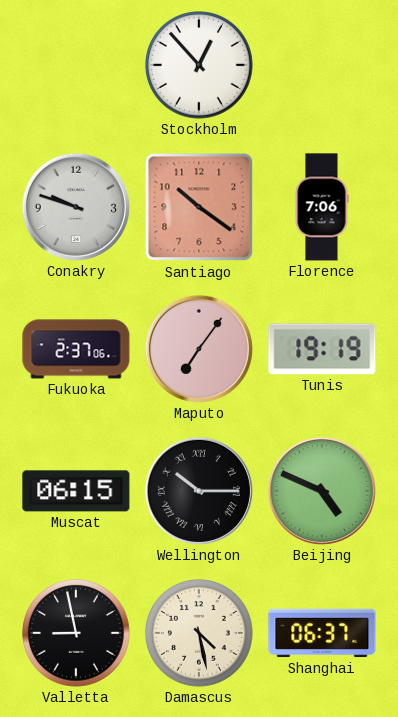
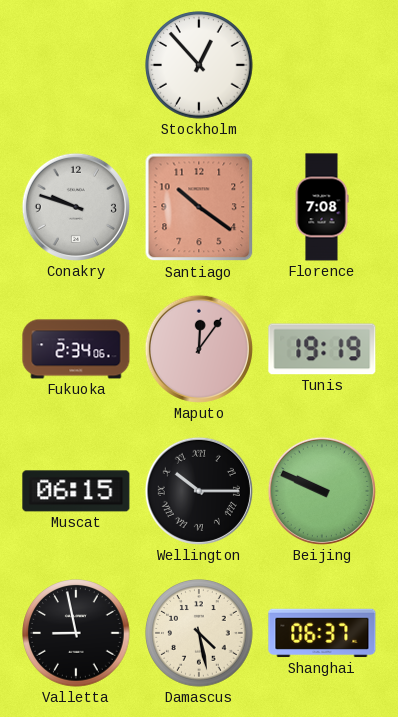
Florence: 7:06 -> 7:08 (322, 207)
Fukuoka: 2:37 -> 2:34 (76, 349)
Maputo: 7:06 -> 12:06 (199, 349)
Beijing: 4:49 -> 9:49 (322, 491)
